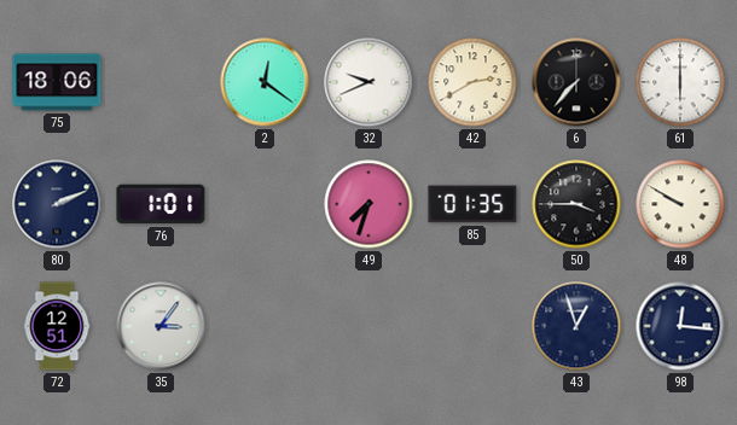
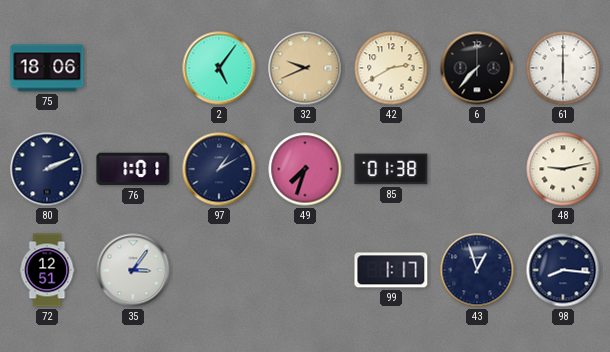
2: 12:21 -> 5:06 (219, 68)
32 dial: white -> champagne (305, 68)
97: none -> 1:10 (219, 169)
85: 01:35 -> 01:38 (391, 169)
50: 3:45 -> none (576, 204)
48: 9:50 -> 9:13 (563, 169)
99: none -> 1:17 (391, 270)
98: 12:16 -> 8:16 (563, 270)
